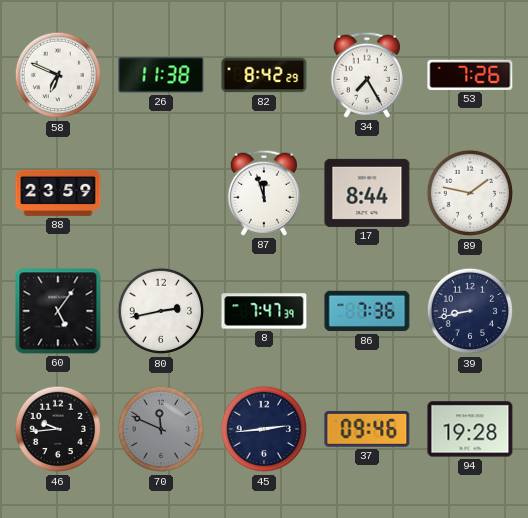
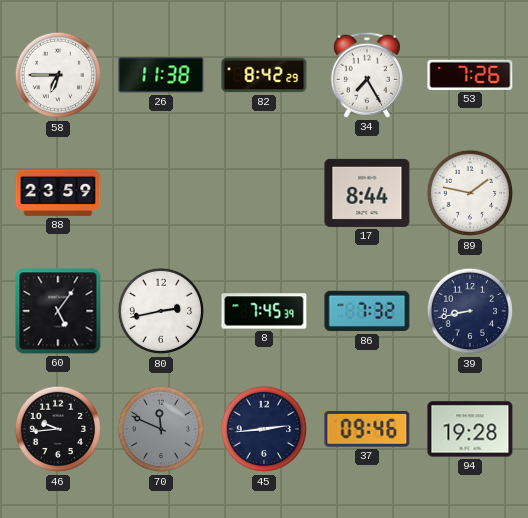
58: 6:49 -> 6:45 (58, 75)
87: 11:57 -> none (264, 193)
8: 7:47 -> 7:45 (264, 311)
86: 7:36 -> 7:32 (367, 311)
